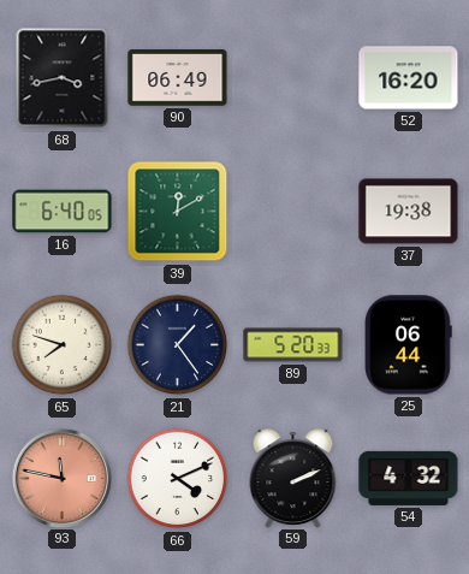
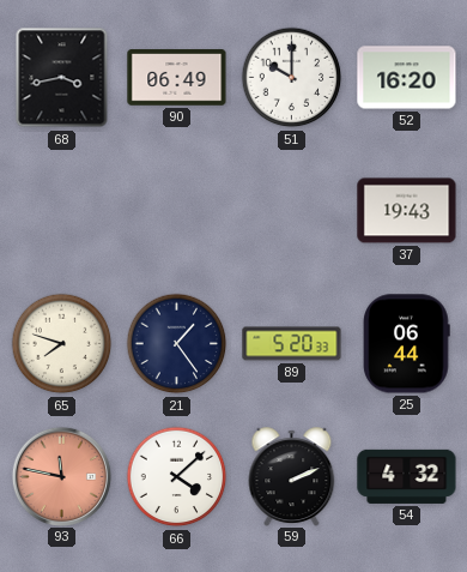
51: none -> 10:00 (292, 78)
16: 6:40 -> none (63, 212)
39: 12:10 -> none (178, 212)
37: 19:38 -> 19:43 (407, 211)
66: 4:11 -> 4:08 (177, 477)
